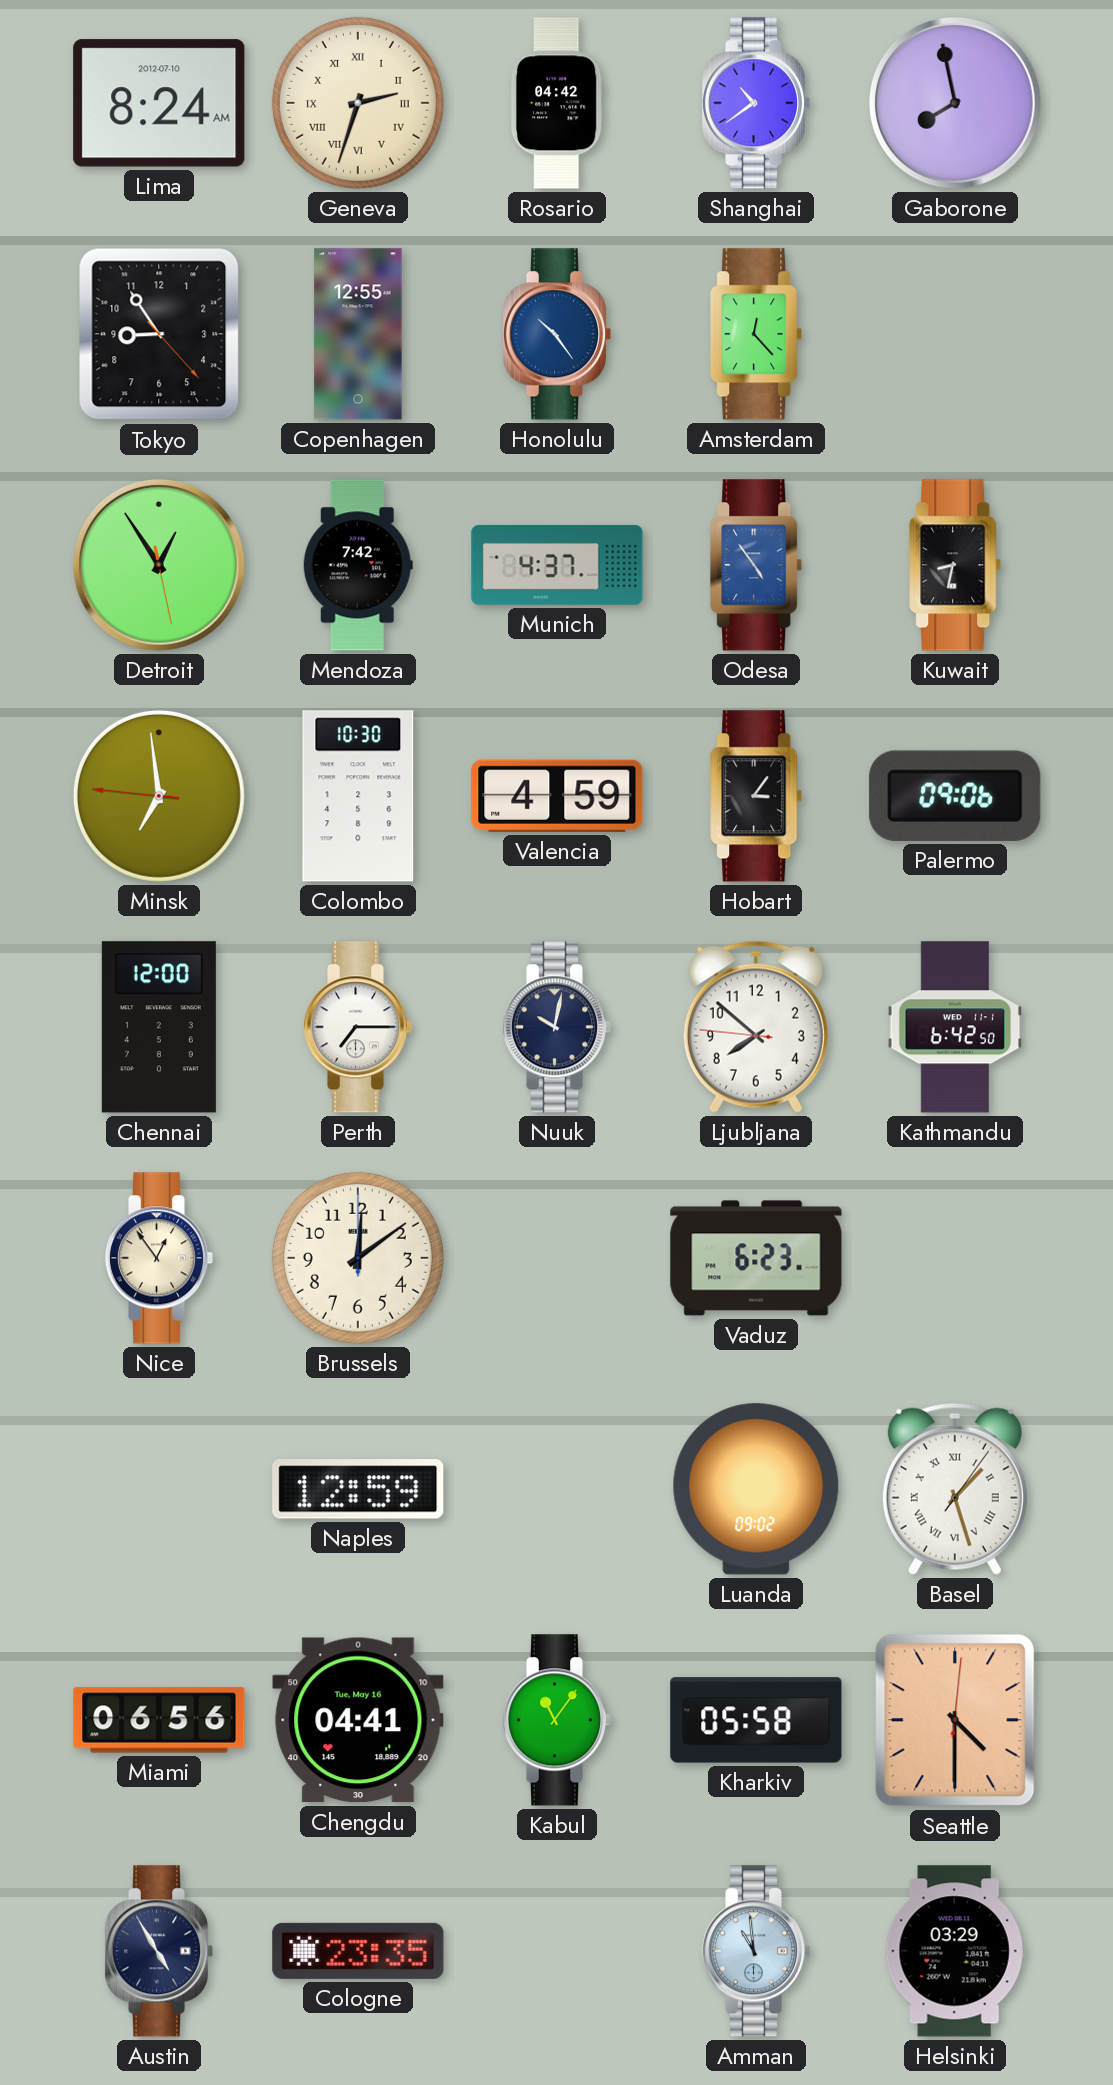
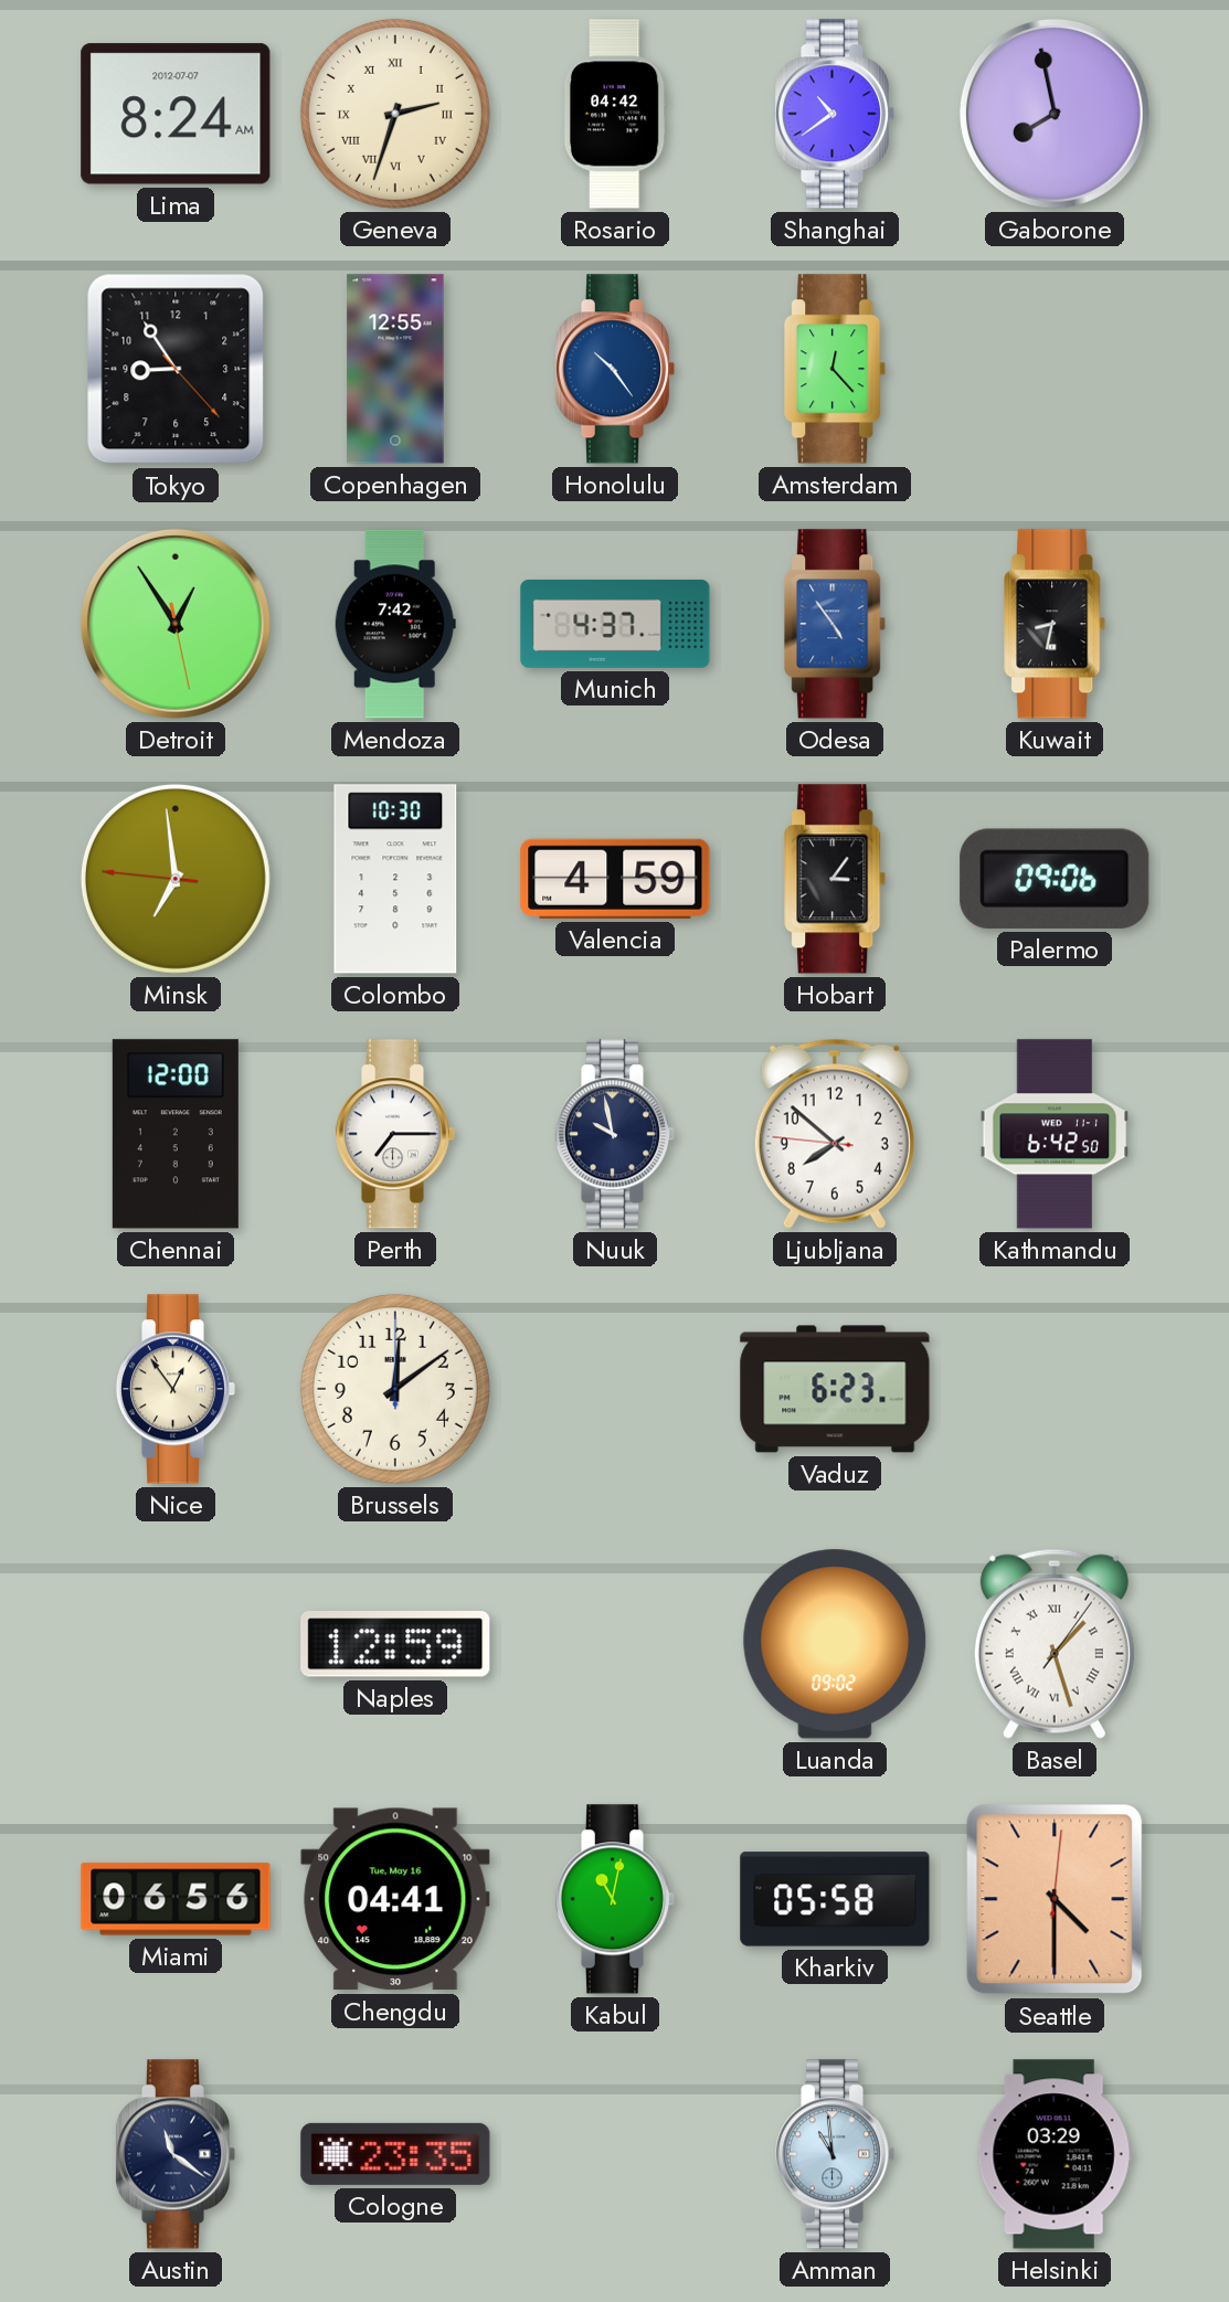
Lima date: 2012-07-10 -> 2012-07-07 (176, 114)
Nuuk: 10:02 -> 9:58 (615, 1134)
Kabul: 11:06 -> 11:02 (615, 1899)
Austin: 4:55 -> 11:21 (176, 2154)
